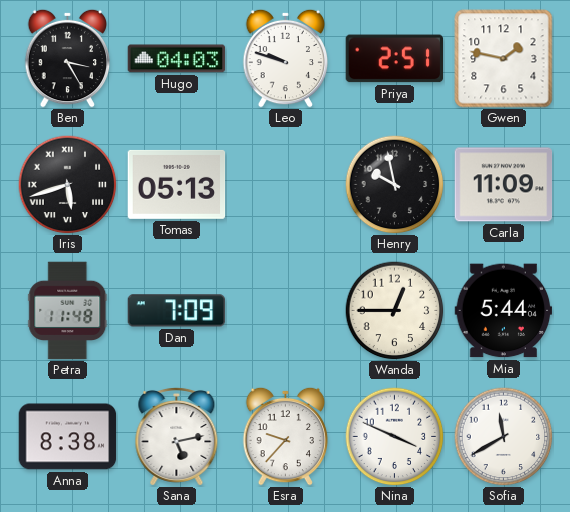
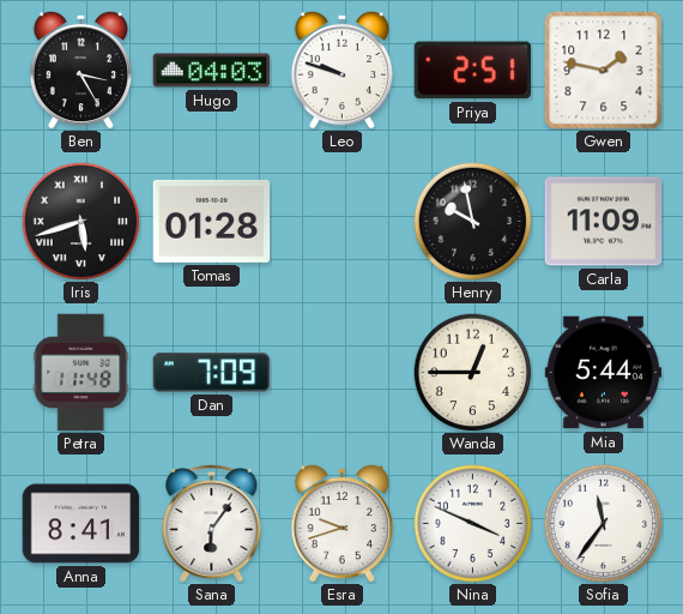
Tomas: 05:13 -> 01:28 (212, 221)
Anna: 8:38 -> 8:41 (81, 524)
Sana: 5:13 -> 6:06 (212, 523)
Esra: 9:37 -> 9:42 (343, 523)
Sofia: 11:40 -> 11:36 (604, 524)
